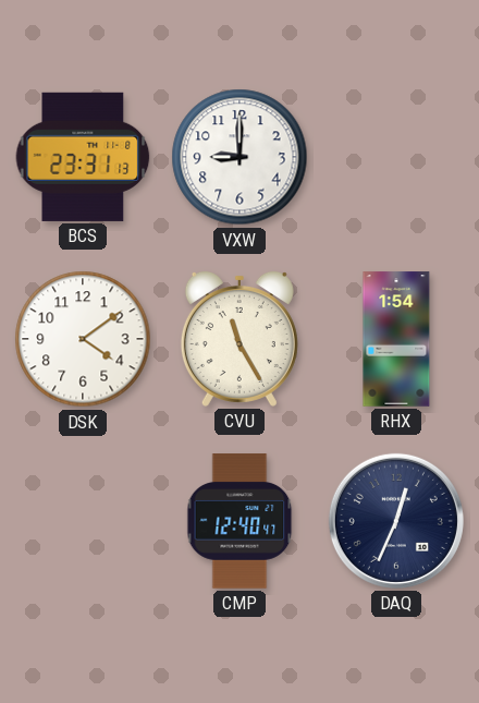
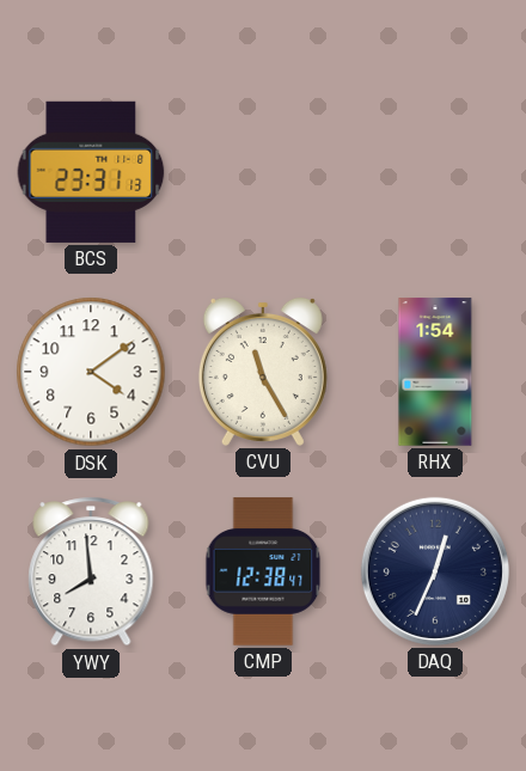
VXW: 9:00 -> none (239, 157)
YWY: none -> 7:59 (91, 571)
CMP: 12:40 -> 12:38 (263, 571)
